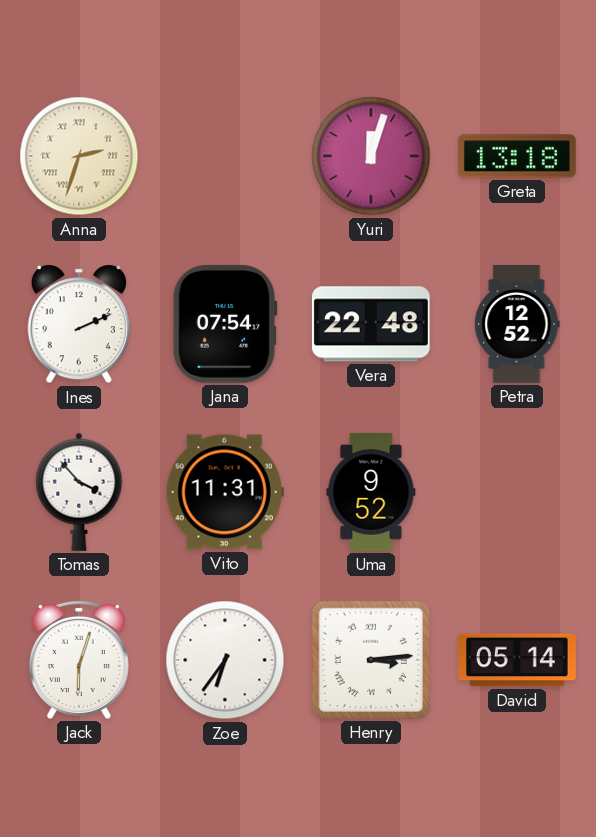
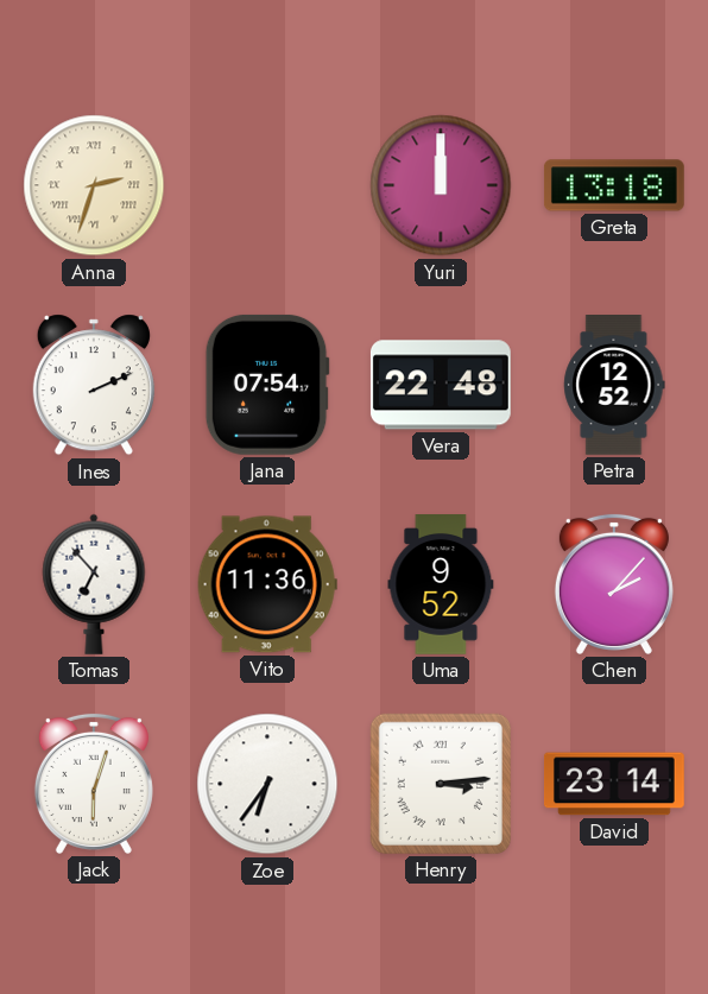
Yuri: 12:03 -> 12:00 (441, 185)
Tomas: 3:53 -> 6:53 (94, 584)
Vito: 11:31 -> 11:36 (267, 584)
Chen: none -> 2:07 (614, 584)
David: 05:14 -> 23:14 (614, 784)
